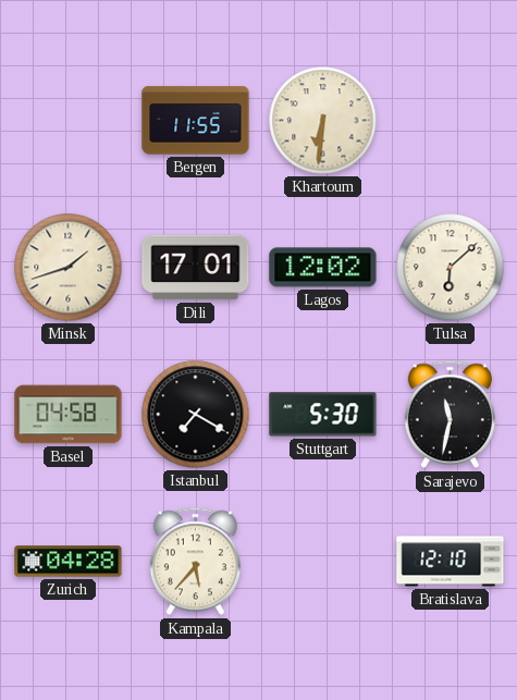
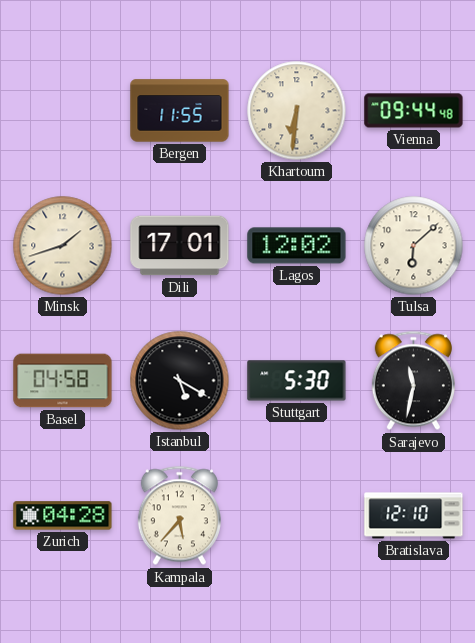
Vienna: none -> 09:44 (414, 111)
Istanbul: 7:20 -> 5:20 (180, 381)
